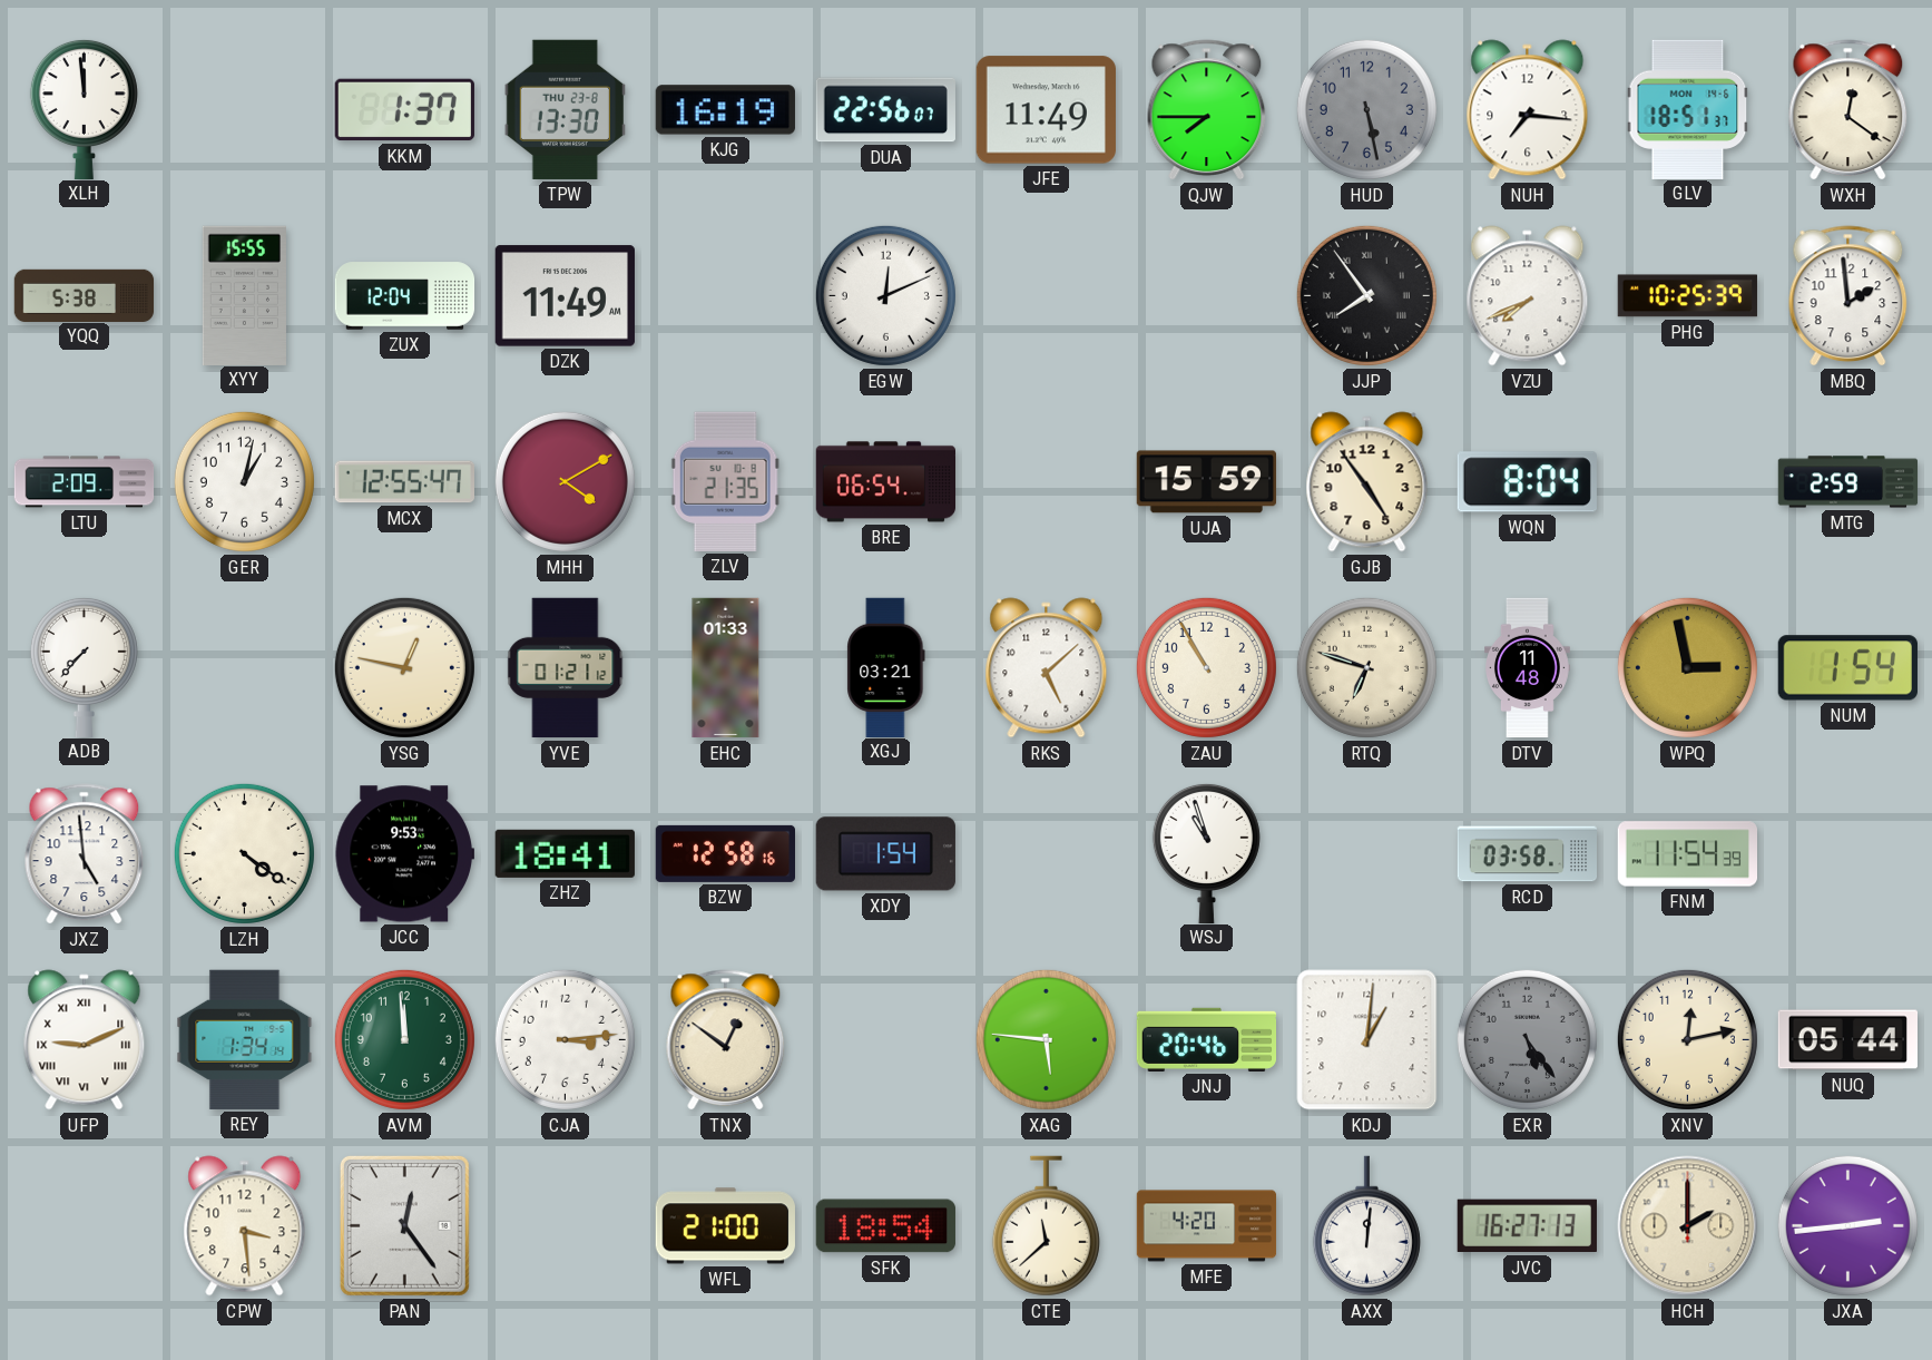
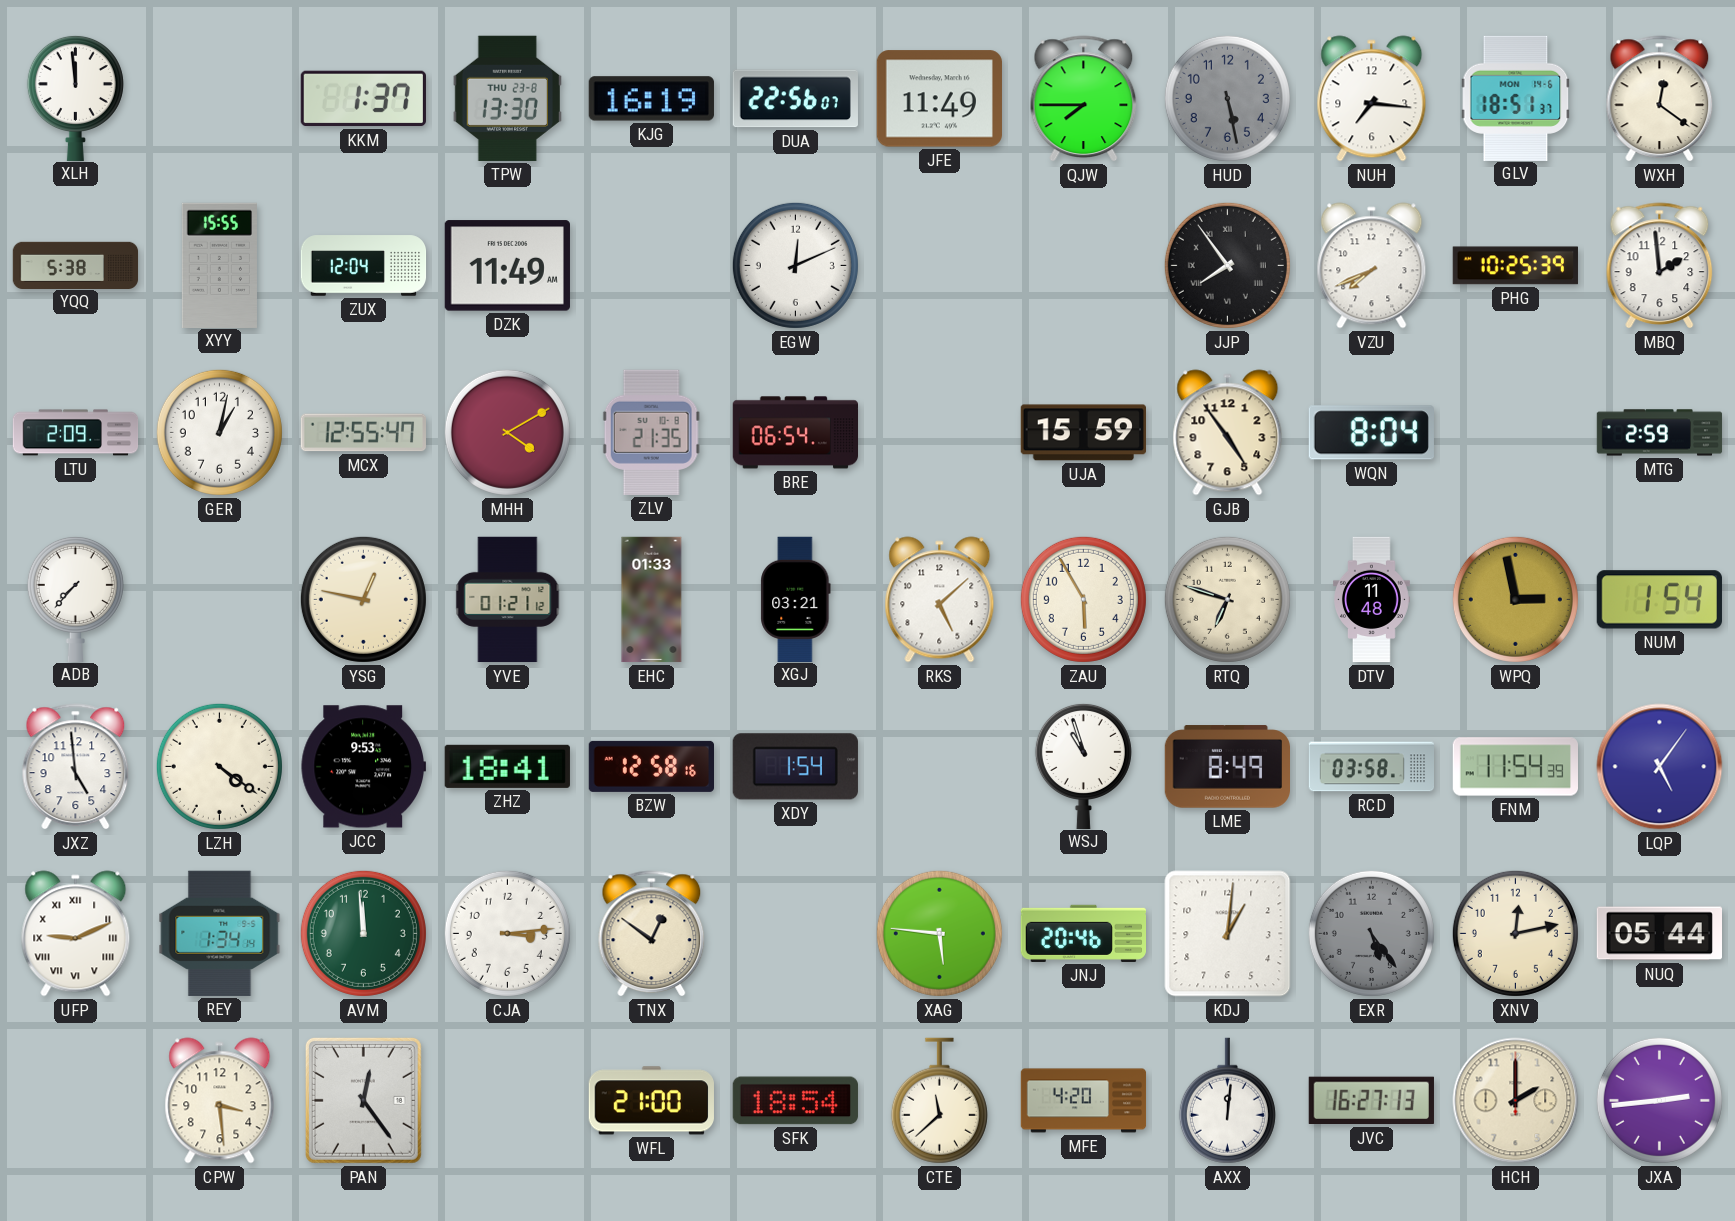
ZAU: 10:55 -> 5:55 (1083, 599)
LME: none -> 8:49 (1227, 767)
LQP: none -> 5:06 (1660, 767)
